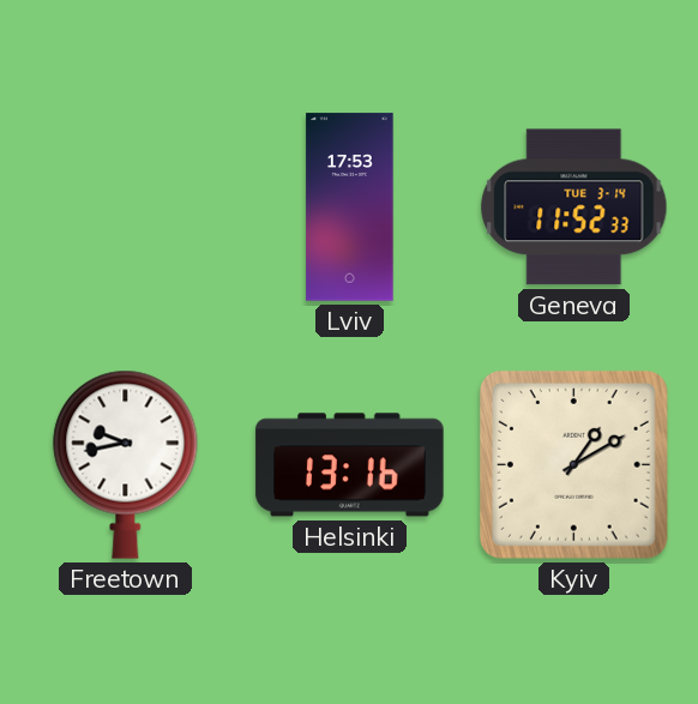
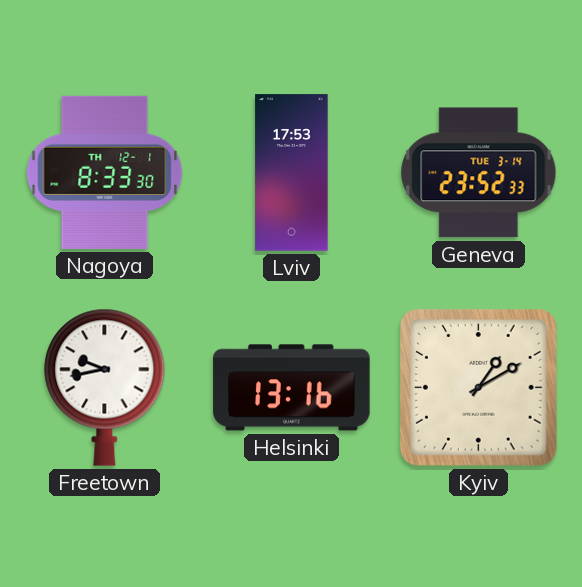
Nagoya: none -> 8:33 (105, 172)
Geneva: 11:52 -> 23:52 (479, 173)
